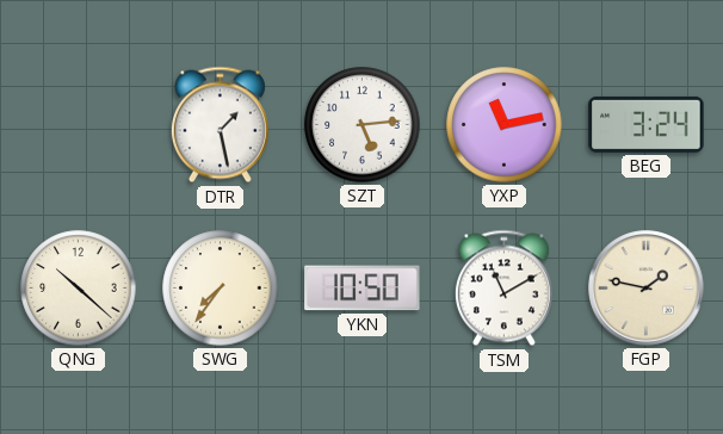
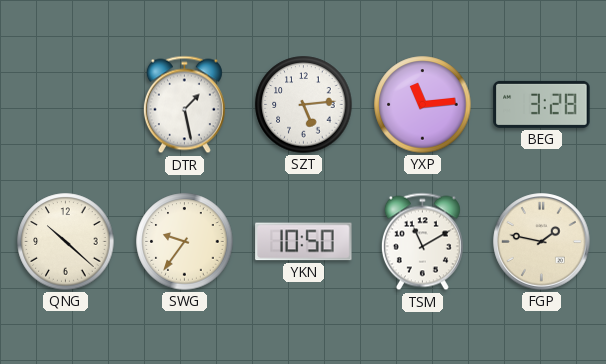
YXP: 11:13 -> 11:14 (423, 105)
BEG: 3:24 -> 3:28 (542, 104)
SWG: 7:36 -> 9:36 (185, 242)
